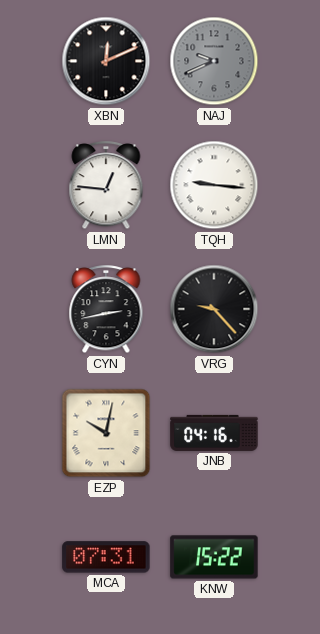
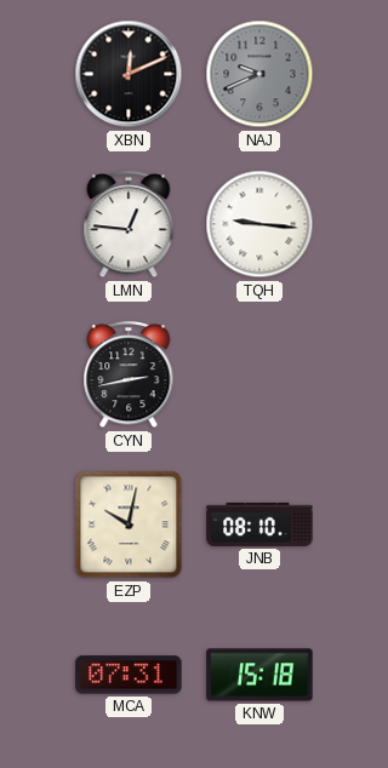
VRG: 9:23 -> none (214, 309)
JNB: 04:16 -> 08:10 (259, 525)
KNW: 15:22 -> 15:18 (259, 675)
